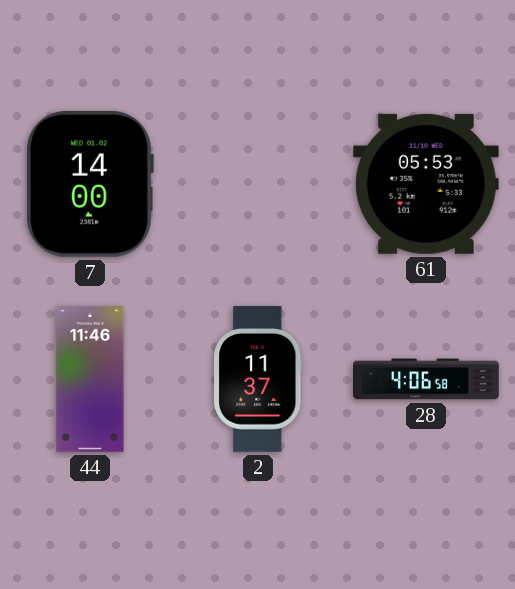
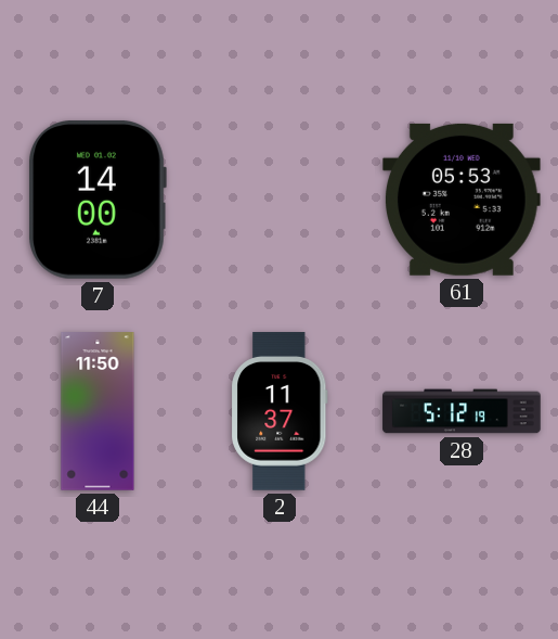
44: 11:46 -> 11:50 (98, 411)
28: 4:06 -> 5:12 (462, 411)
